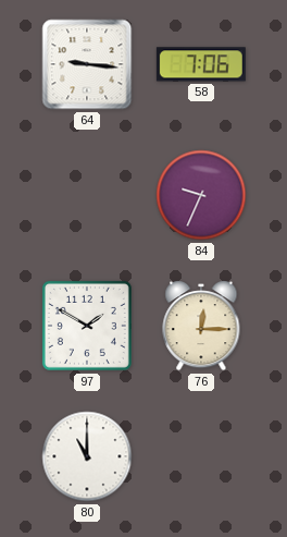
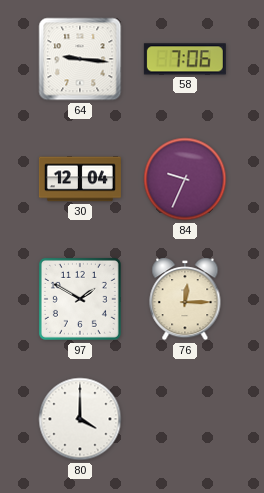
30: none -> 12:04 (80, 179)
80: 11:00 -> 4:00 (80, 419)
